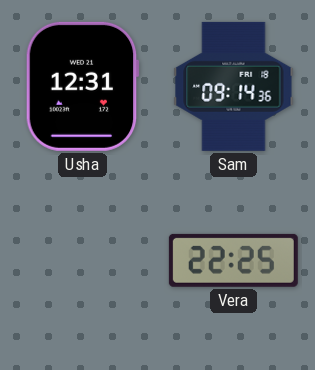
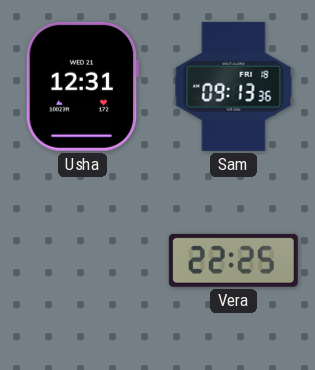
Sam: 09:14 -> 09:13 (234, 86)
